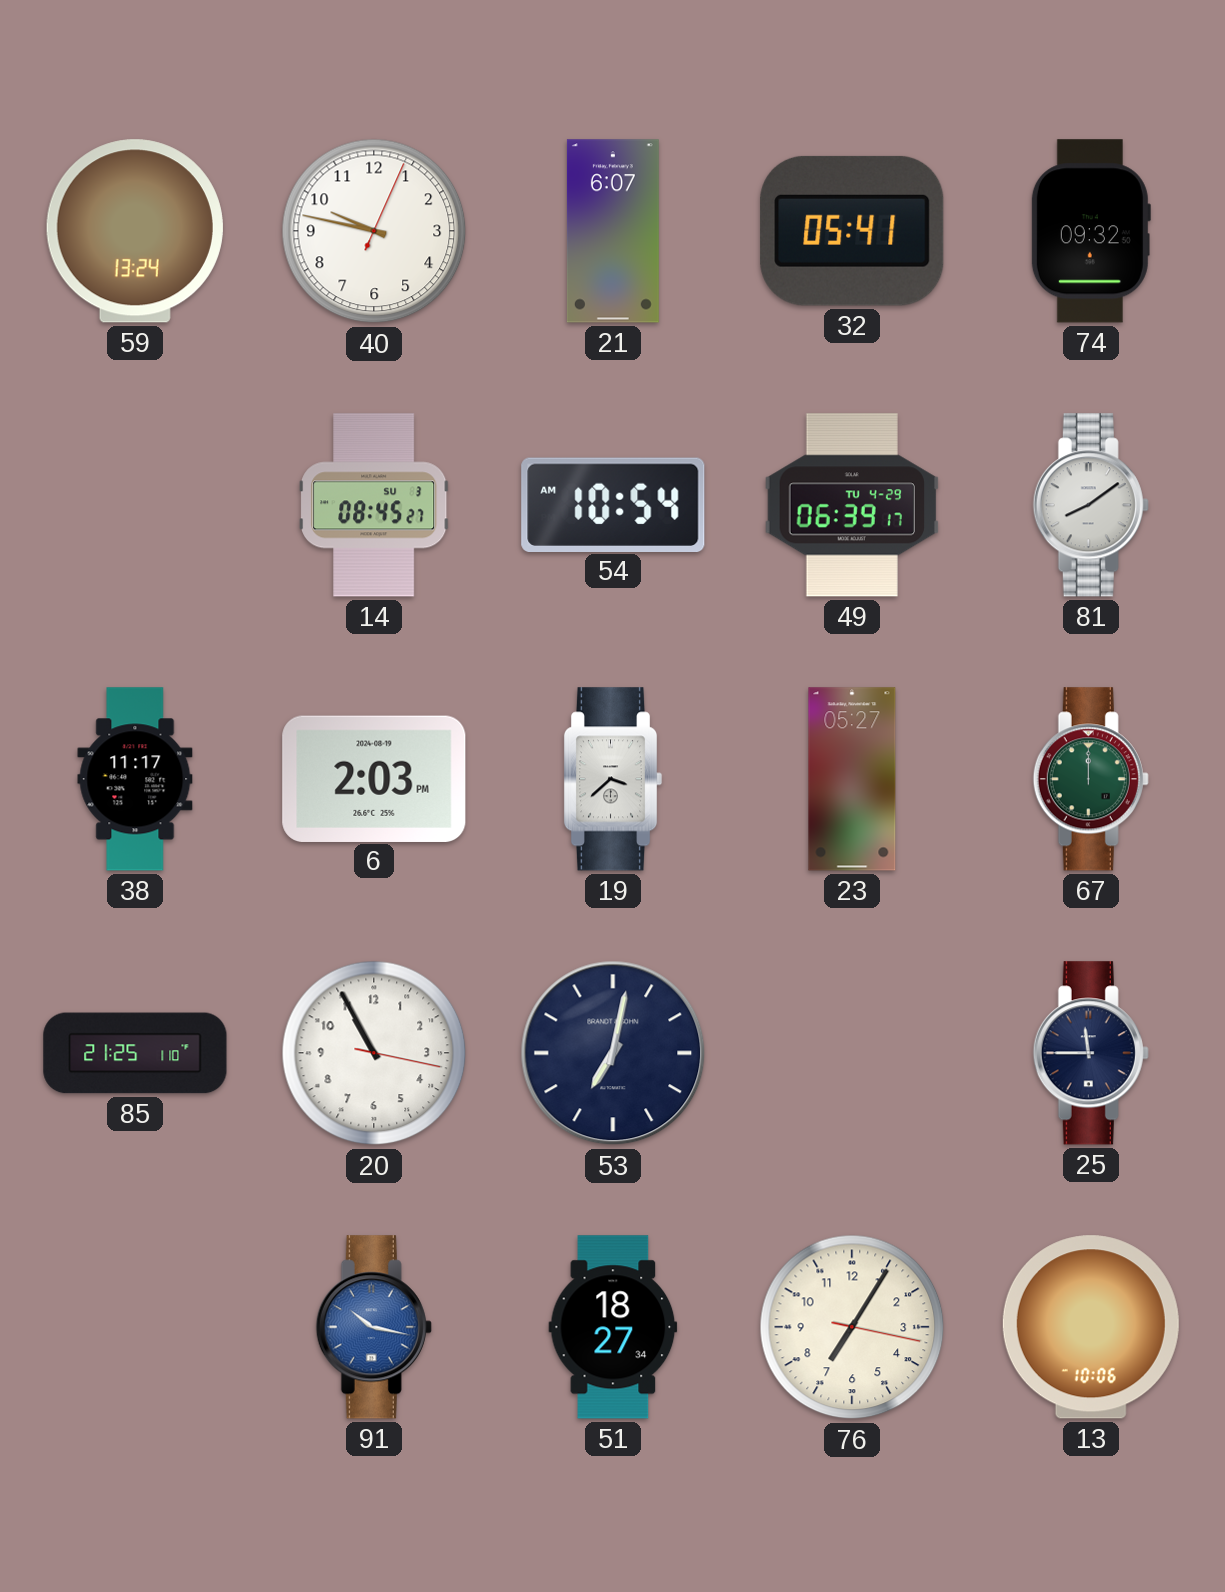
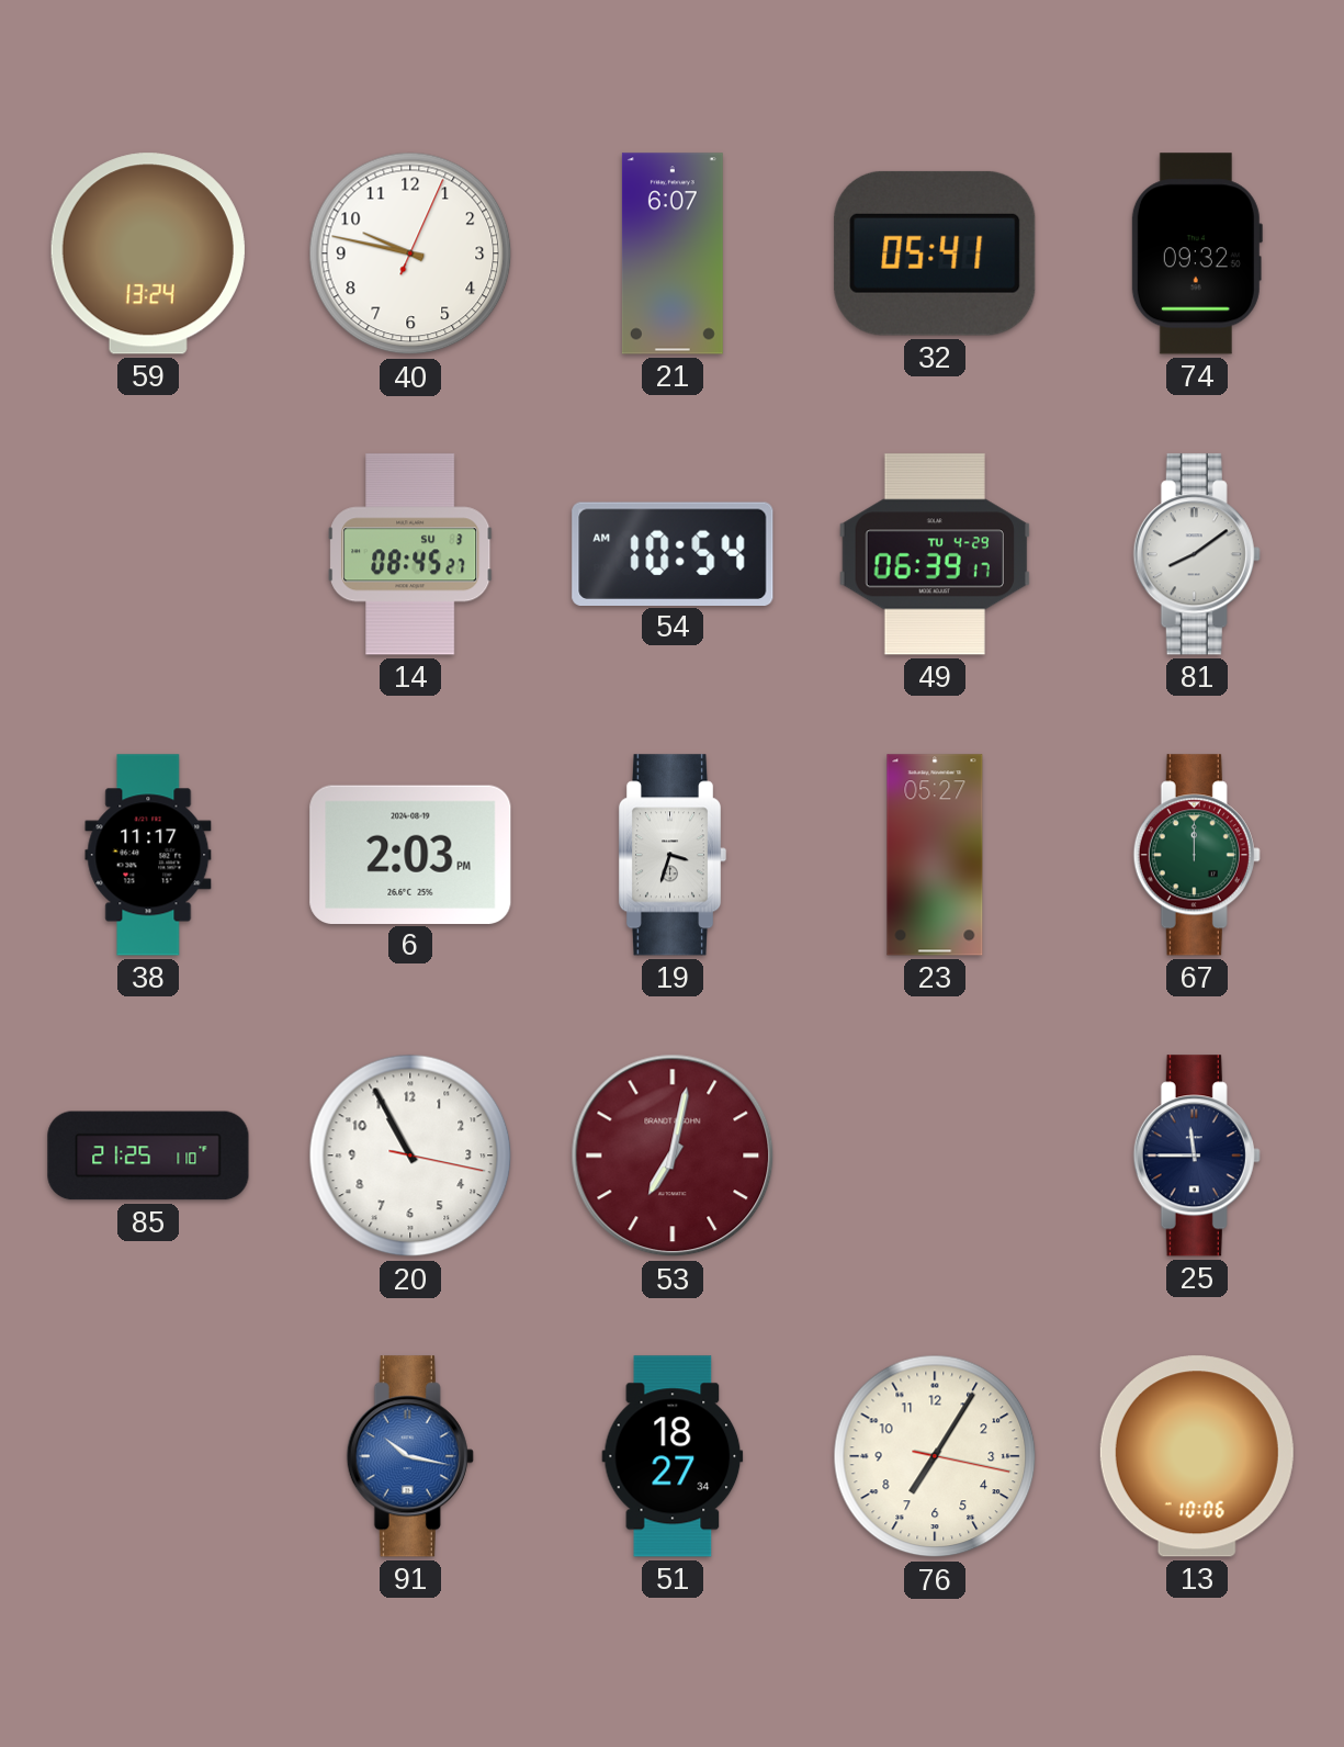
19: 3:38 -> 3:33 (673, 855)
53 dial: navy -> burgundy (673, 1156)
